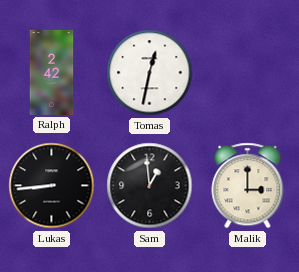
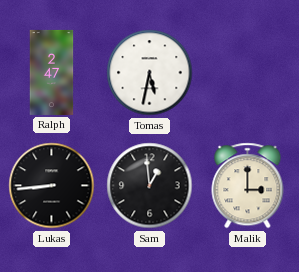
Ralph: 2:42 -> 2:47 (52, 72)
Tomas: 12:32 -> 5:32 (150, 73)
